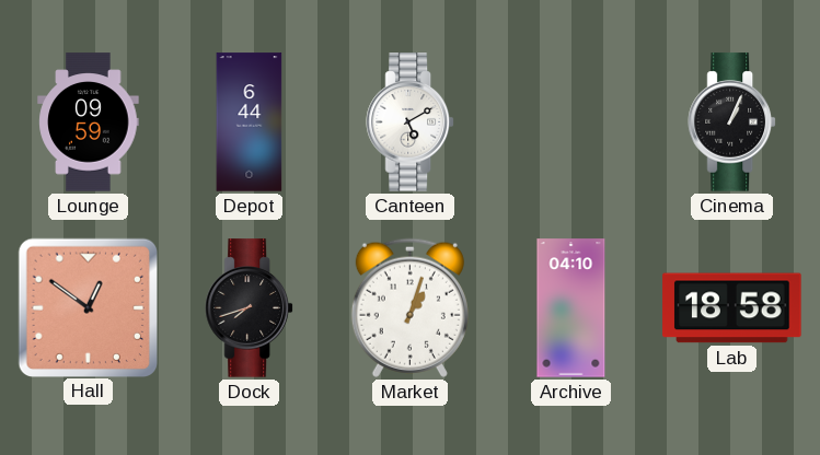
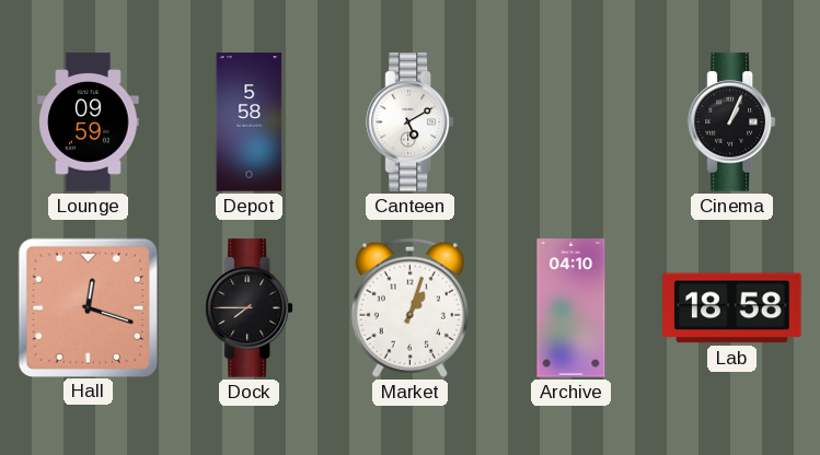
Depot: 6:44 -> 5:58 (250, 122)
Hall: 12:51 -> 12:18 (88, 307)
Dock: 7:42 -> 7:45 (249, 308)
